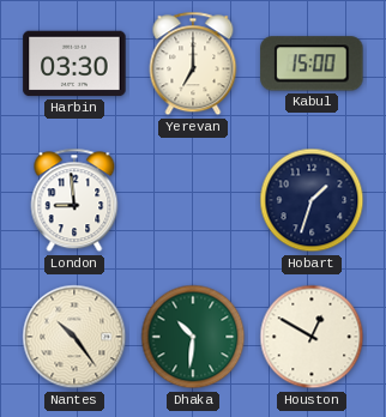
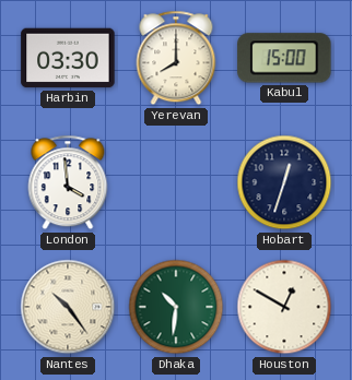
Yerevan: 7:00 -> 8:00 (176, 58)
London: 8:59 -> 3:59 (68, 182)
Hobart: 1:33 -> 12:33 (284, 182)
